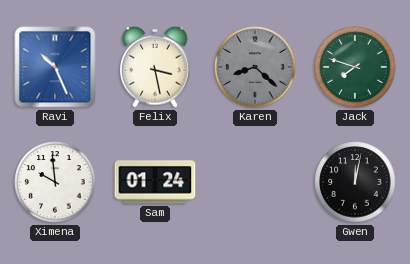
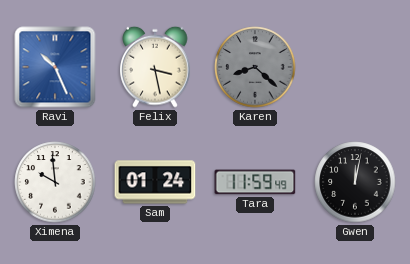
Jack: 7:48 -> none (355, 67)
Tara: none -> 11:59 (255, 182)
